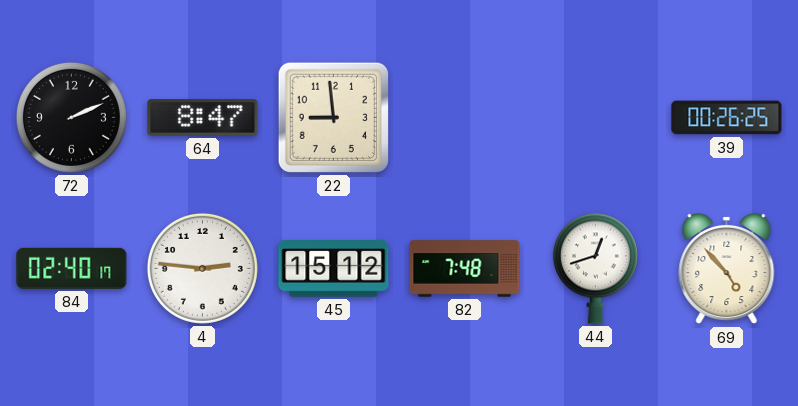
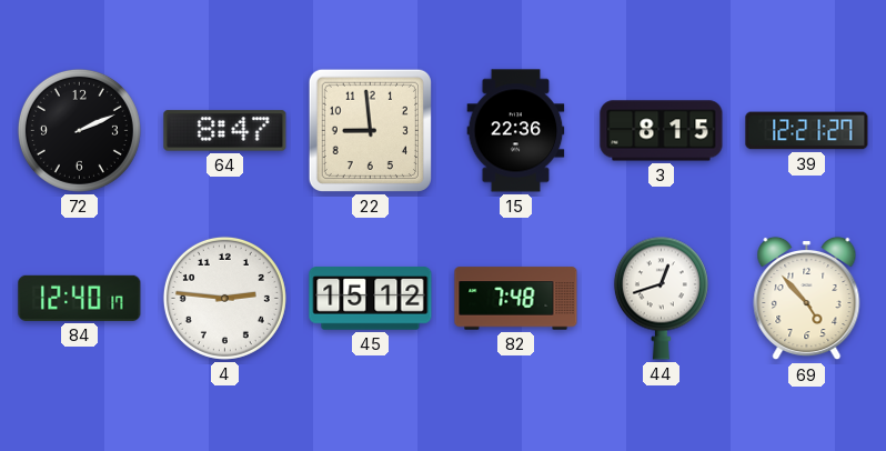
15: none -> 22:36 (516, 131)
3: none -> 8:15 (662, 131)
39: 00:26 -> 12:21 (807, 131)
84: 02:40 -> 12:40 (80, 298)
